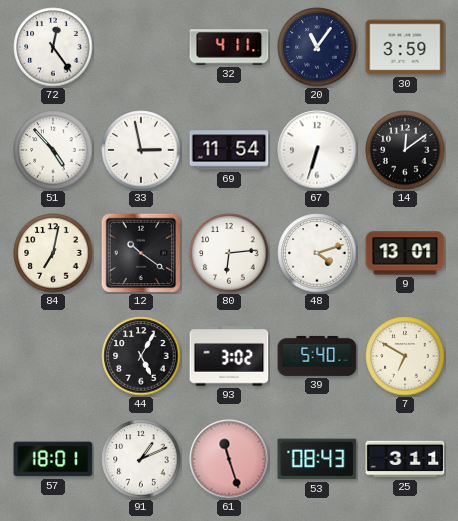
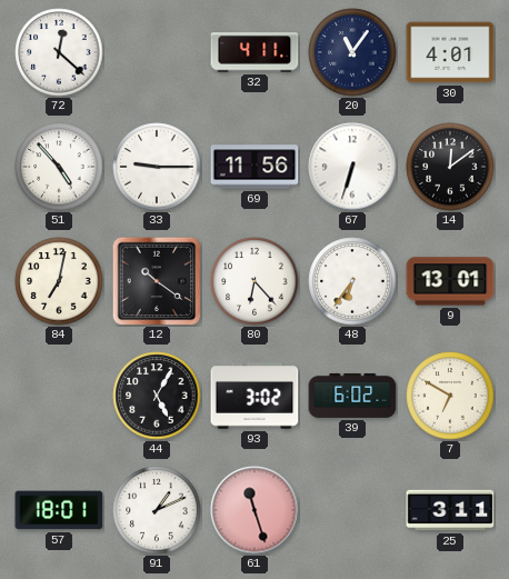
72: 12:24 -> 12:22 (59, 52)
30: 3:59 -> 4:01 (450, 52)
33: 2:58 -> 9:15 (157, 167)
69: 11:54 -> 11:56 (255, 167)
80: 6:14 -> 6:23 (255, 281)
48: 4:12 -> 6:36 (352, 281)
39: 5:40 -> 6:02 (352, 396)
53: 08:43 -> none (317, 459)
